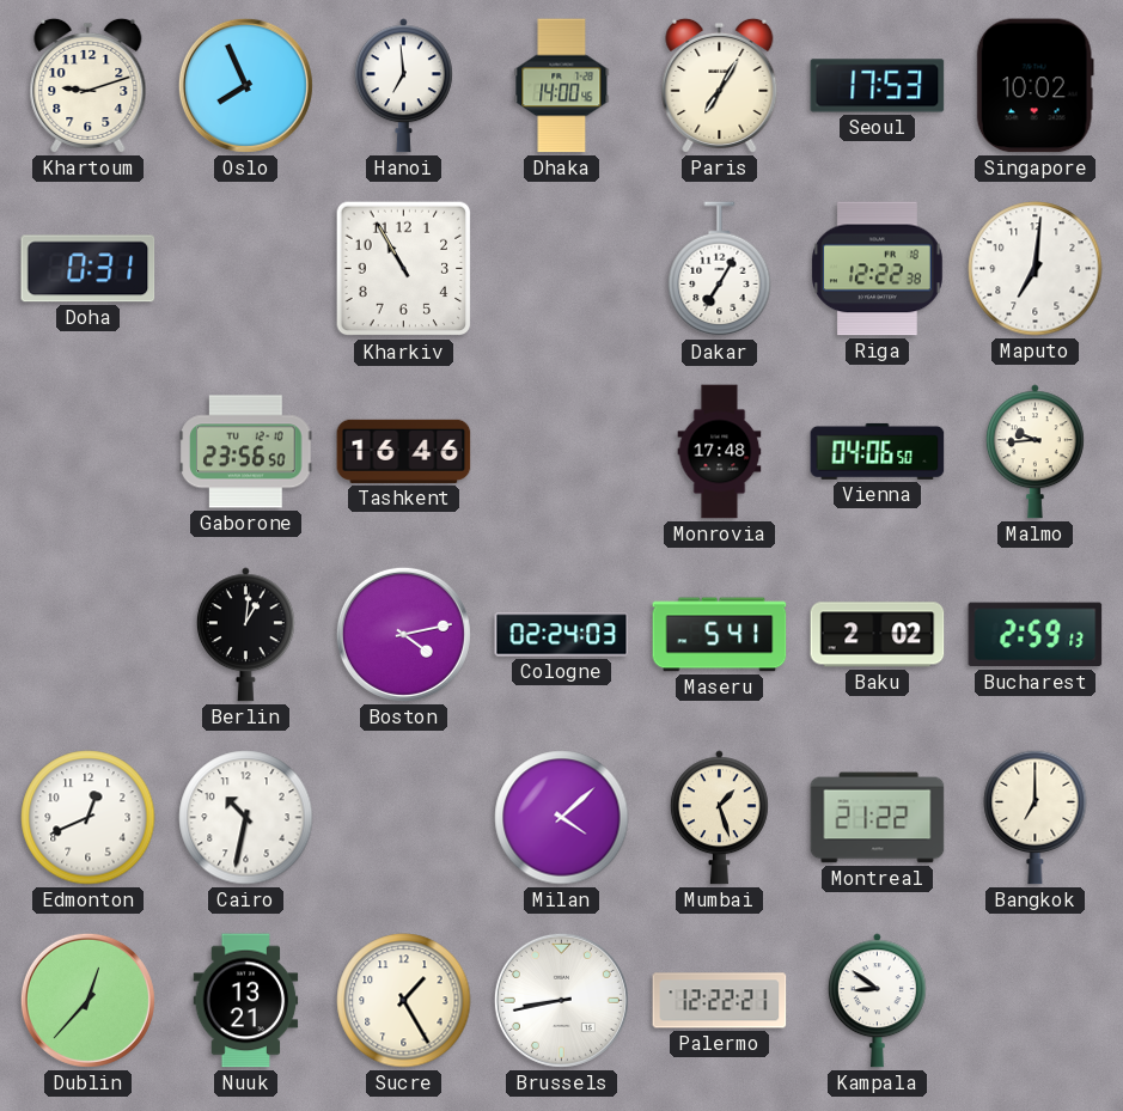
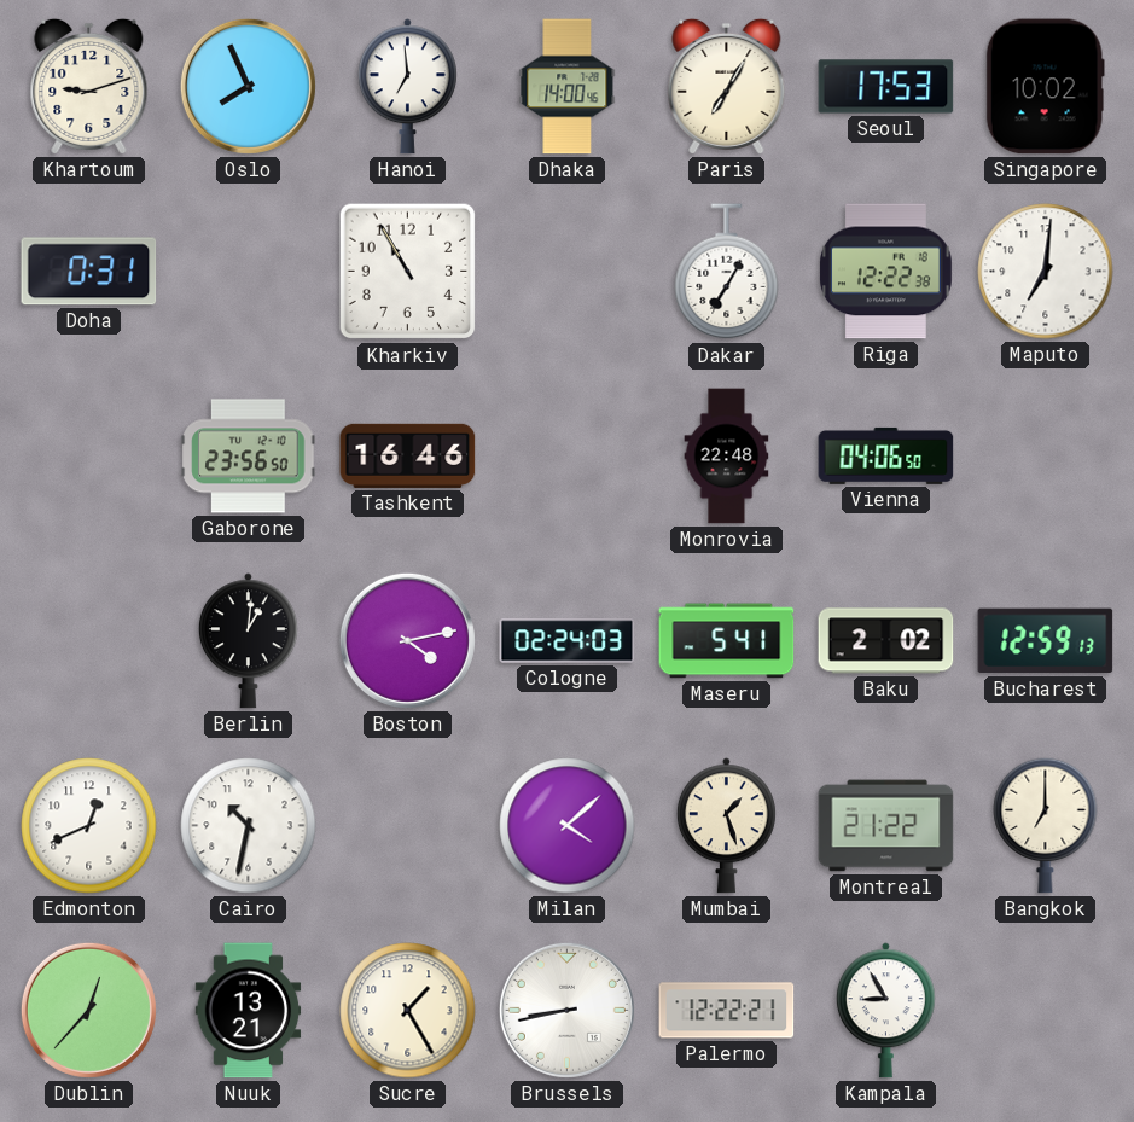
Monrovia: 17:48 -> 22:48 (727, 457)
Malmo: 9:44 -> none (1034, 452)
Bucharest: 2:59 -> 12:59 (1046, 641)
Kampala: 8:51 -> 8:55 (885, 1011)
